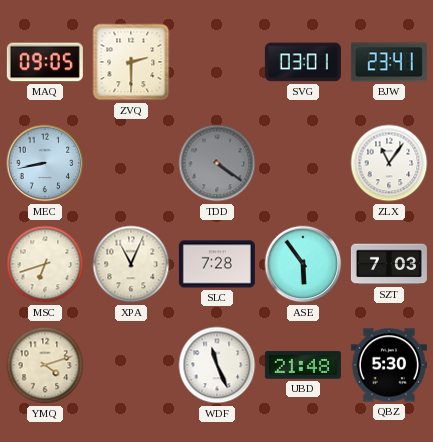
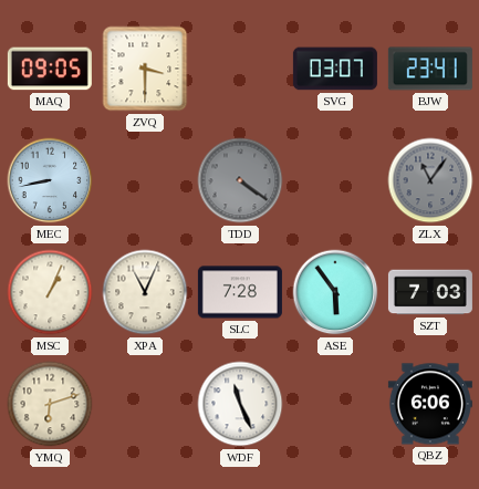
ZVQ: 2:30 -> 3:30 (145, 69)
SVG: 03:01 -> 03:07 (335, 69)
ZLX dial: white -> grey (430, 180)
MSC: 6:42 -> 1:04 (50, 292)
YMQ: 4:12 -> 6:12 (50, 404)
UBD: 21:48 -> none (303, 365)
QBZ: 5:30 -> 6:06 (430, 404)
